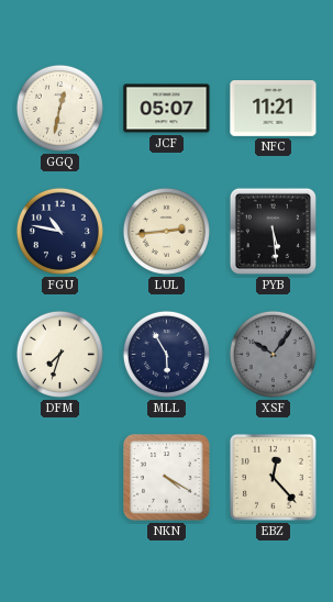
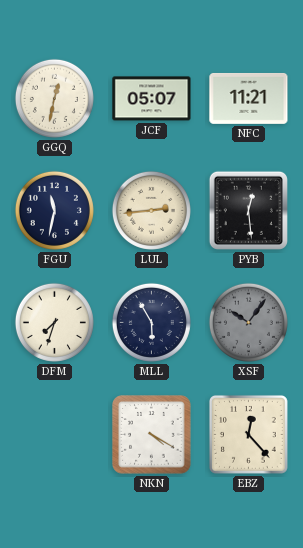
FGU: 10:47 -> 11:32 (54, 210)
PYB: 5:29 -> 12:29 (248, 210)
